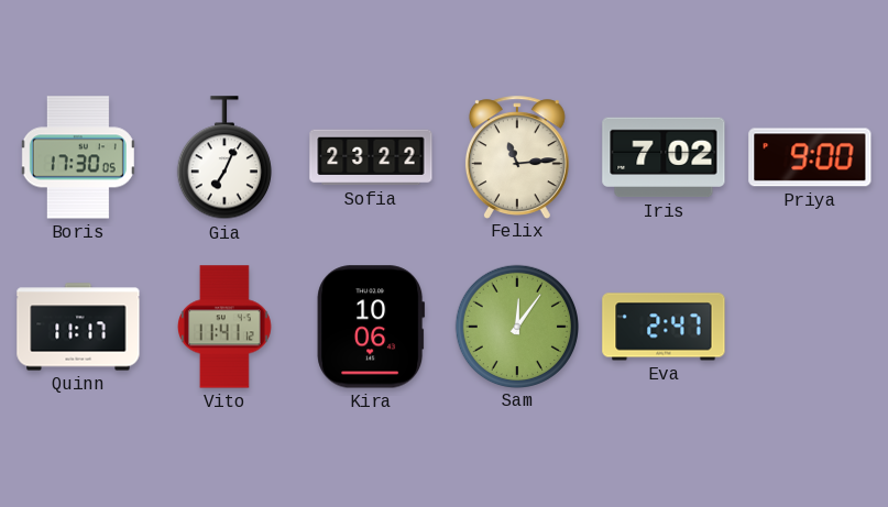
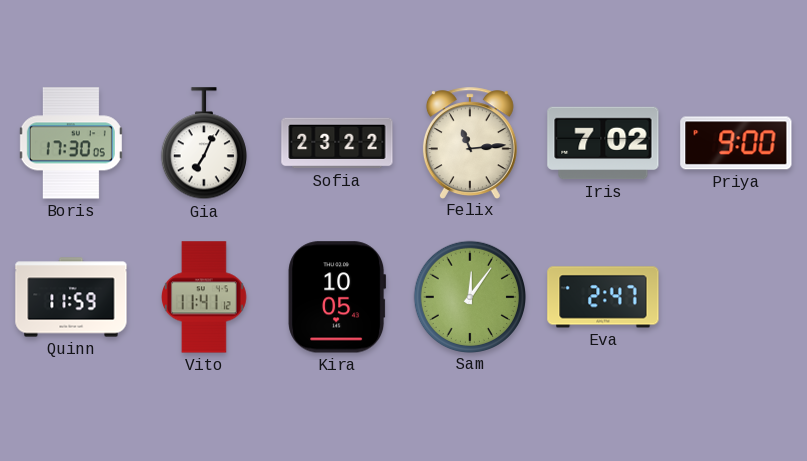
Quinn: 11:17 -> 11:59 (71, 297)
Kira: 10:06 -> 10:05 (337, 297)
